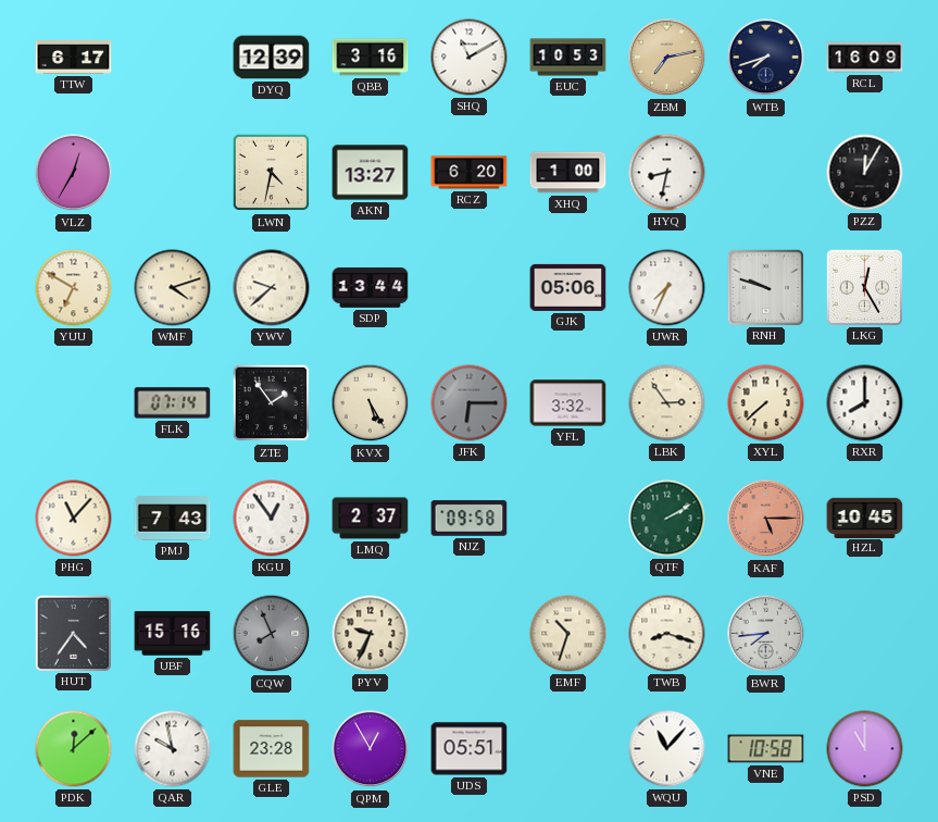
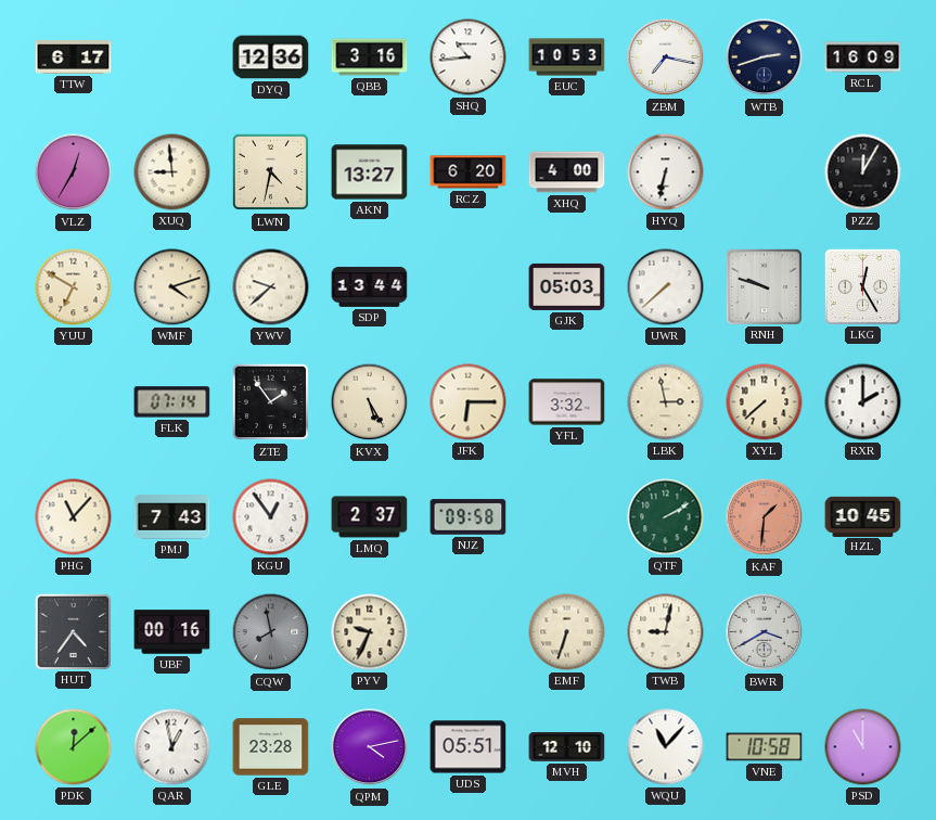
DYQ: 12:39 -> 12:36 (271, 57)
SHQ: 11:10 -> 10:44 (469, 57)
ZBM: 7:13 -> 7:17 (666, 57)
ZBM dial: champagne -> white (666, 57)
WTB: 7:42 -> 2:42 (765, 57)
XUQ: none -> 8:59 (172, 172)
XHQ: 1:00 -> 4:00 (567, 172)
HYQ: 8:32 -> 6:32 (666, 172)
GJK: 05:06 -> 05:03 (567, 286)
UWR: 7:34 -> 7:38 (666, 287)
JFK dial: grey -> cream (469, 402)
LBK: 2:54 -> 2:58 (666, 402)
RXR: 8:00 -> 2:00 (863, 402)
KAF: 5:15 -> 1:31 (765, 517)
UBF: 15:16 -> 00:16 (172, 632)
CQW: 7:56 -> 7:58 (271, 632)
EMF: 10:33 -> 6:33 (567, 632)
TWB: 8:18 -> 9:02 (666, 632)
BWR: 7:44 -> 3:40 (765, 632)
QAR: 9:58 -> 12:58 (172, 747)
QPM: 12:55 -> 4:13 (370, 747)
MVH: none -> 12:10 (567, 747)
